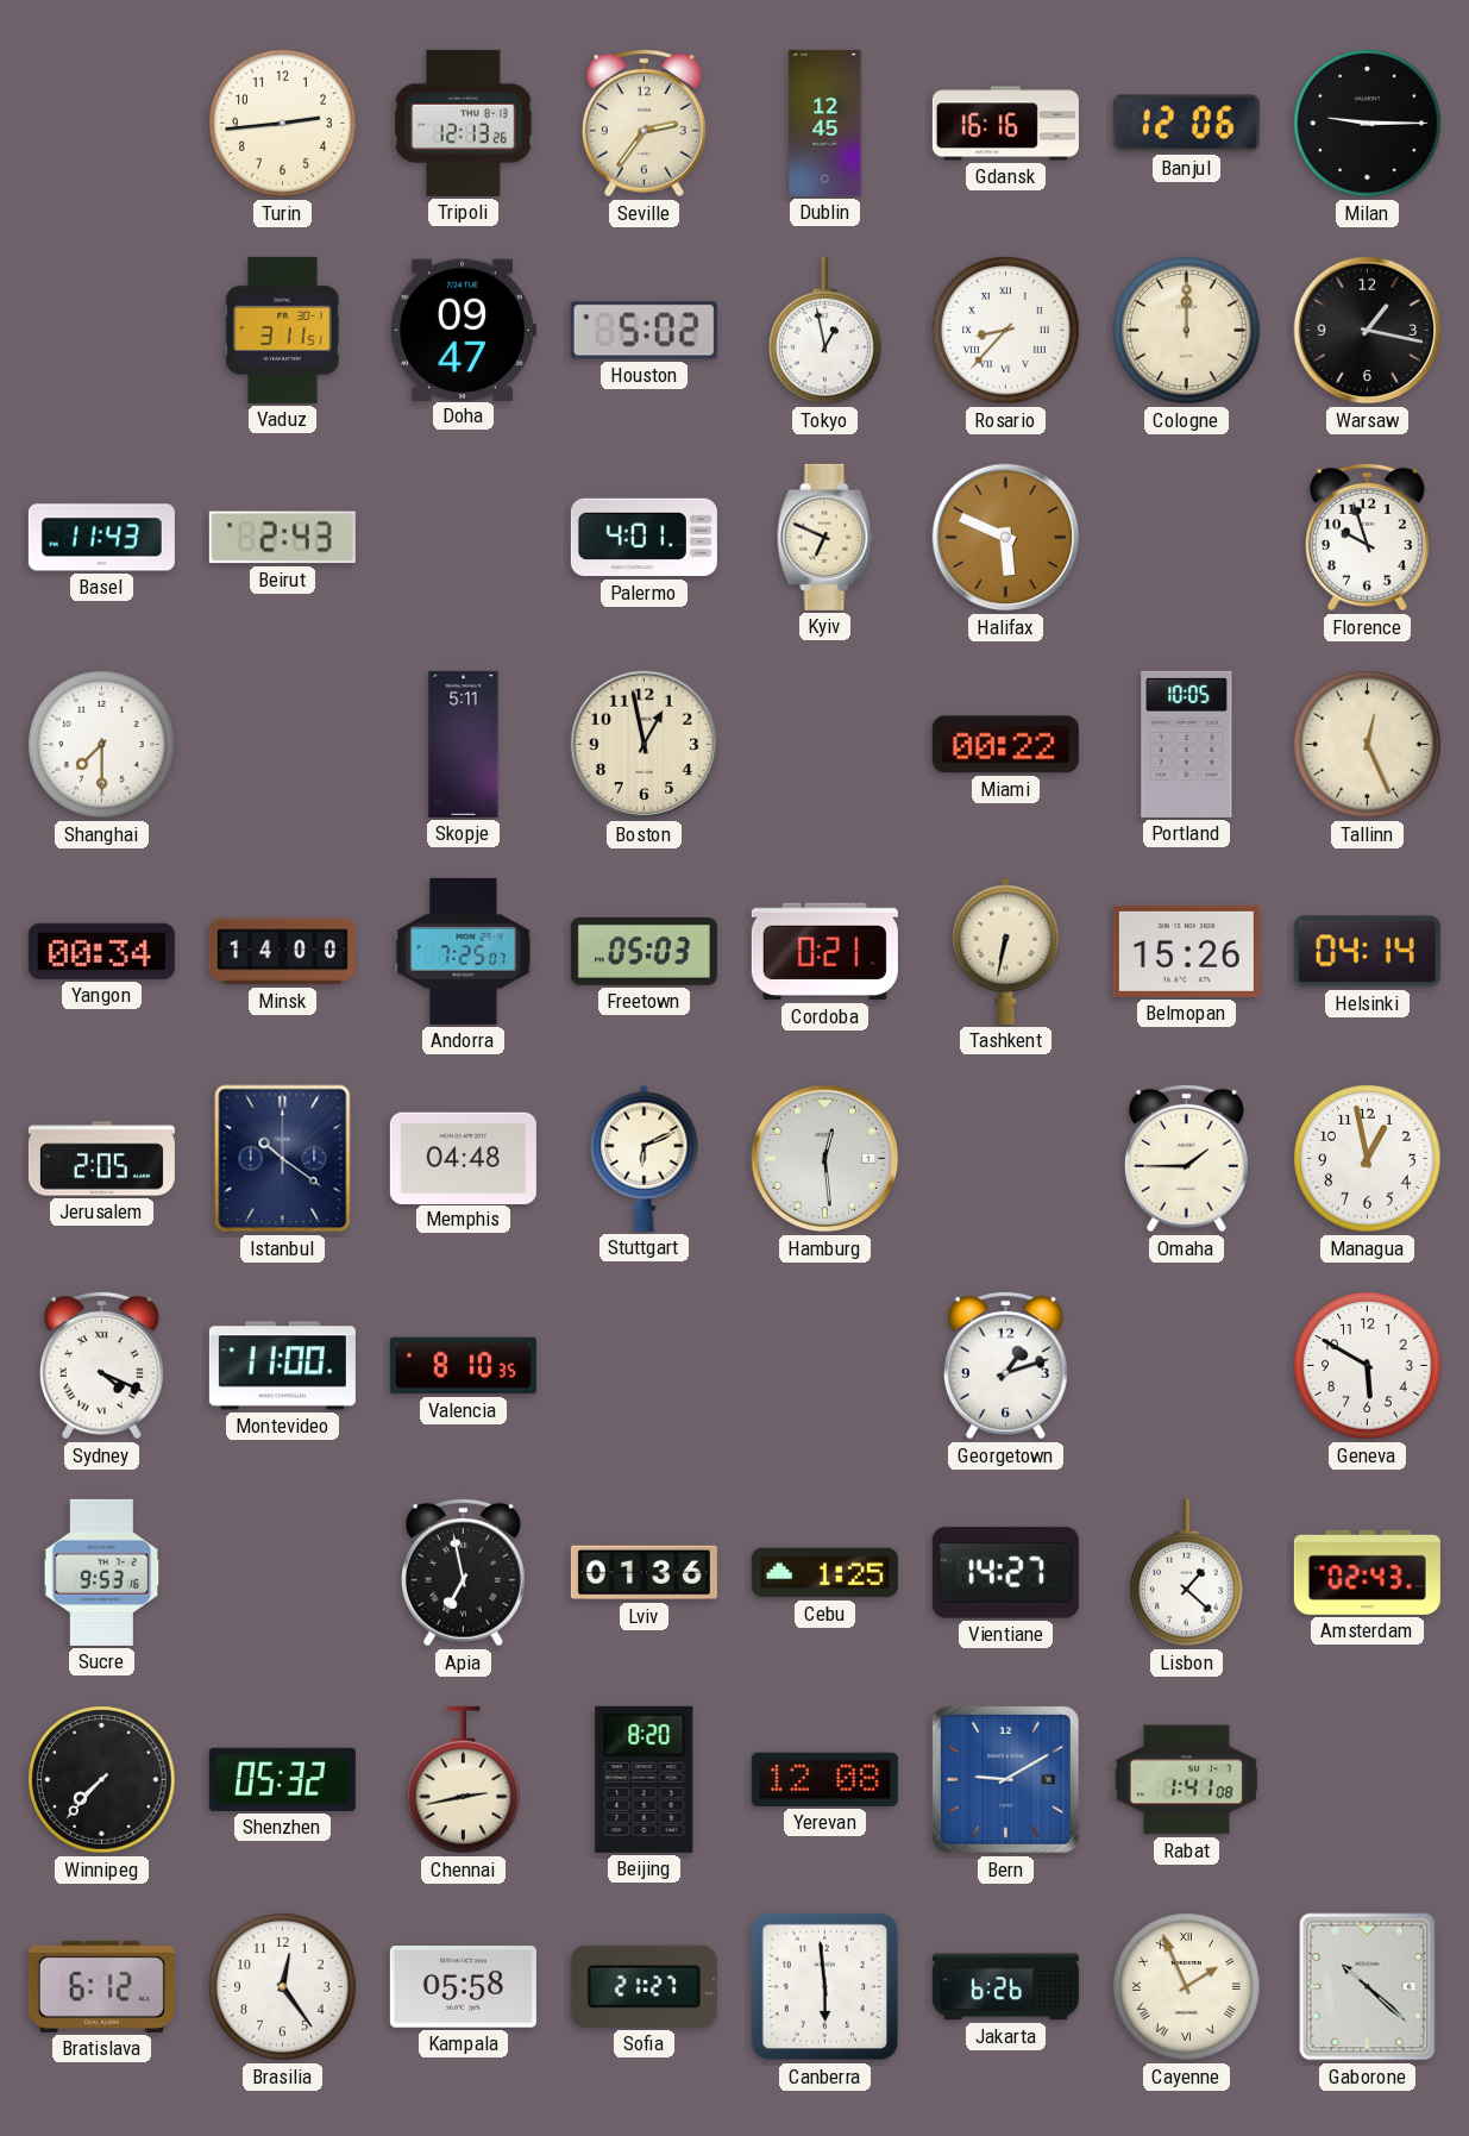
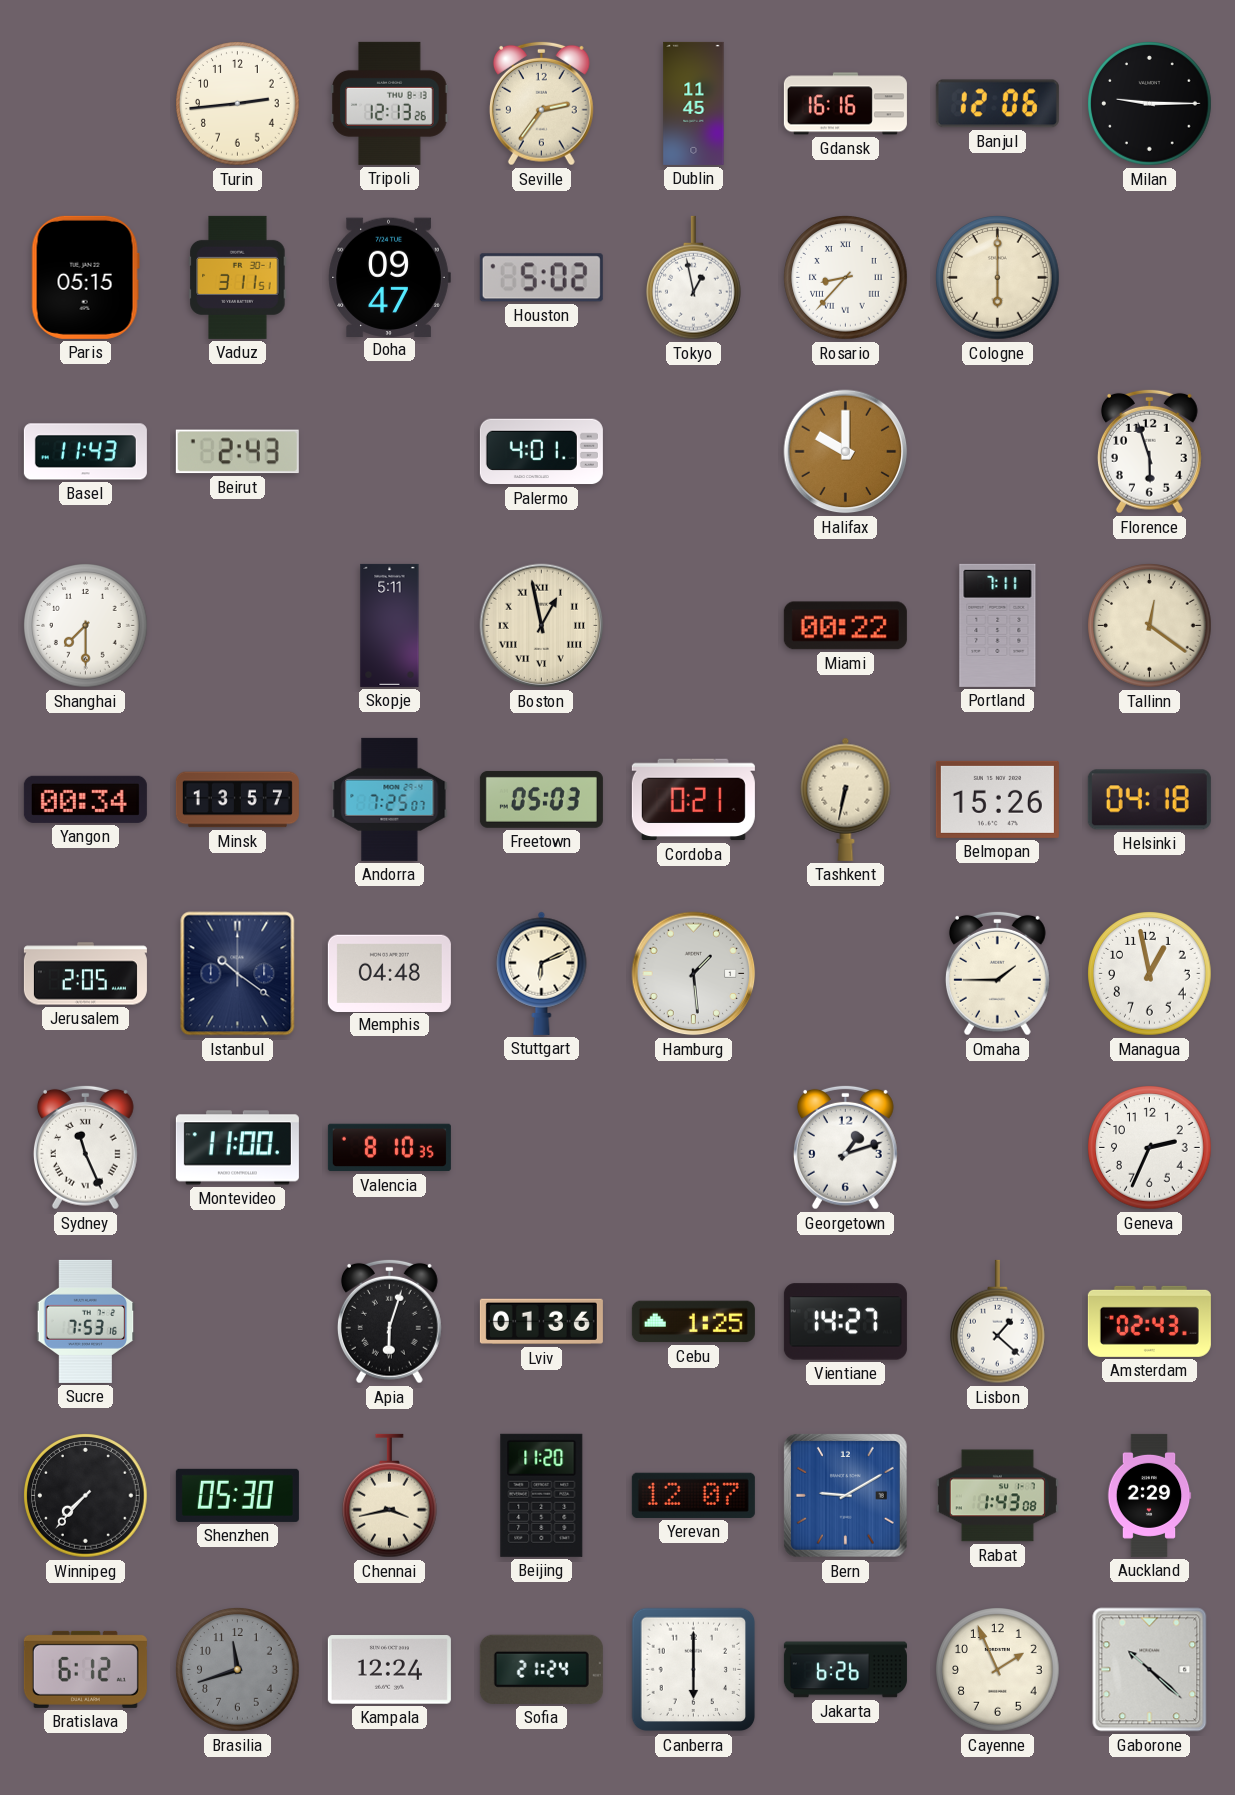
Dublin: 12:45 -> 11:45 (694, 103)
Paris: none -> 05:15 (85, 277)
Cologne: 12:00 -> 6:00 (998, 278)
Warsaw: 1:17 -> none (1368, 331)
Kyiv: 6:49 -> none (825, 537)
Halifax: 5:49 -> 10:00 (846, 452)
Florence: 9:57 -> 5:57 (1149, 451)
Boston numerals: Arabic -> Roman (542, 626)
Portland: 10:05 -> 7:11 (998, 625)
Tallinn: 12:26 -> 12:21 (1150, 626)
Minsk: 14:00 -> 13:57 (237, 800)
Helsinki: 04:14 -> 04:18 (1149, 800)
Hamburg: 12:29 -> 1:29 (694, 974)
Sydney: 4:19 -> 11:26 (85, 1147)
Geneva: 5:50 -> 2:34 (1150, 1148)
Sucre: 9:53 -> 7:53 (86, 1321)
Apia: 6:58 -> 6:03 (389, 1321)
Shenzhen: 05:32 -> 05:30 (237, 1495)
Chennai: 2:43 -> 3:43 (390, 1496)
Beijing: 8:20 -> 11:20 (542, 1495)
Yerevan: 12:08 -> 12:07 (693, 1495)
Rabat: 1:41 -> 1:43 (997, 1496)
Auckland: none -> 2:29 (1149, 1495)
Brasilia: 12:24 -> 11:42 (238, 1670)
Brasilia dial: white -> grey (238, 1670)
Kampala: 05:58 -> 12:24 (389, 1670)
Sofia: 21:27 -> 21:24 (541, 1669)
Canberra: 5:59 -> 6:00 (694, 1670)
Cayenne numerals: Roman -> Arabic (998, 1670)
